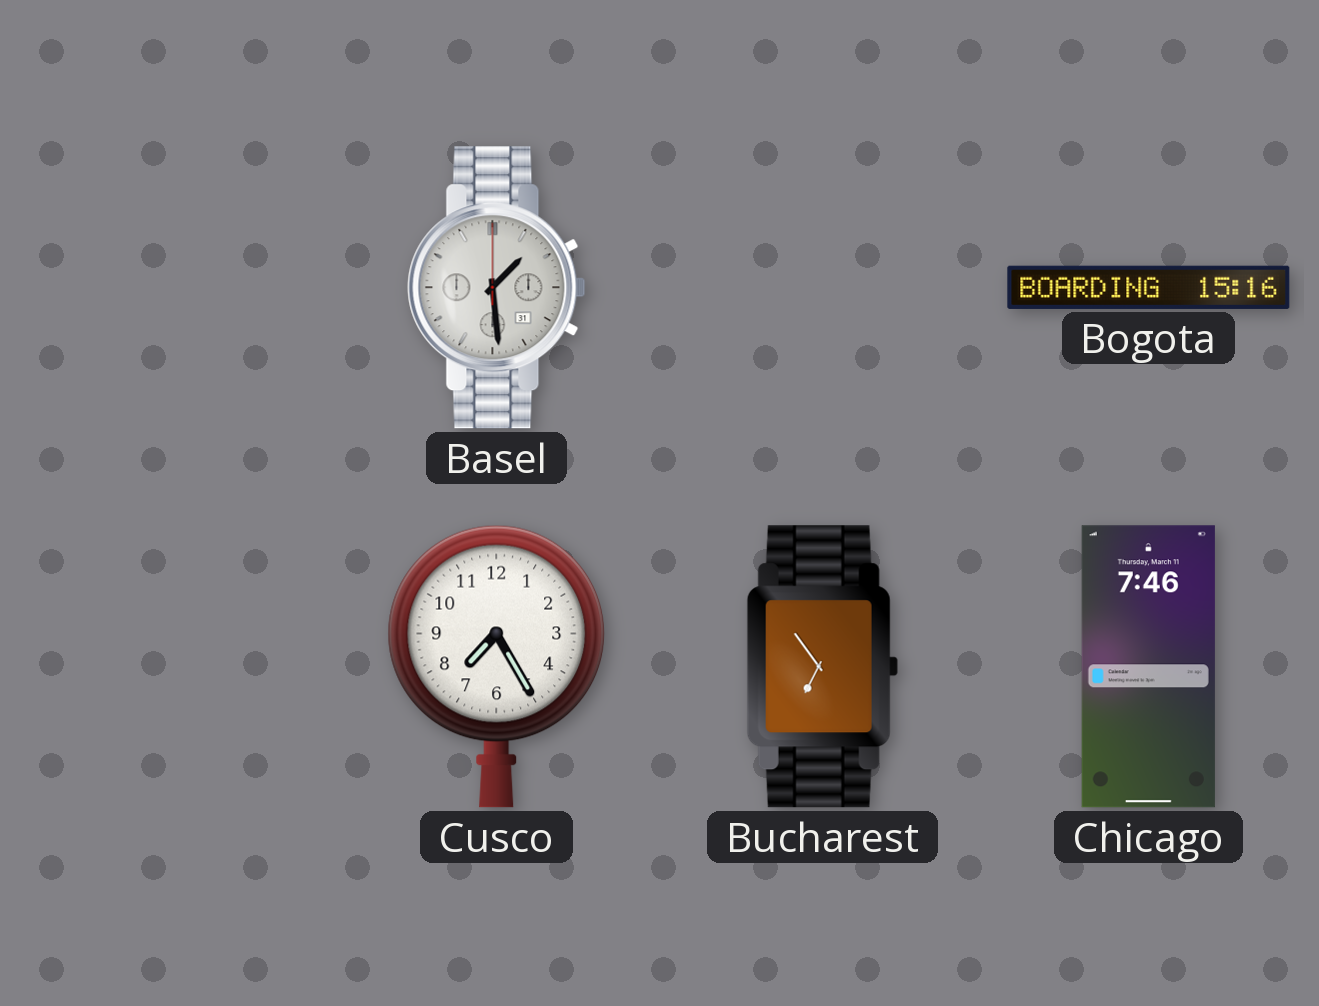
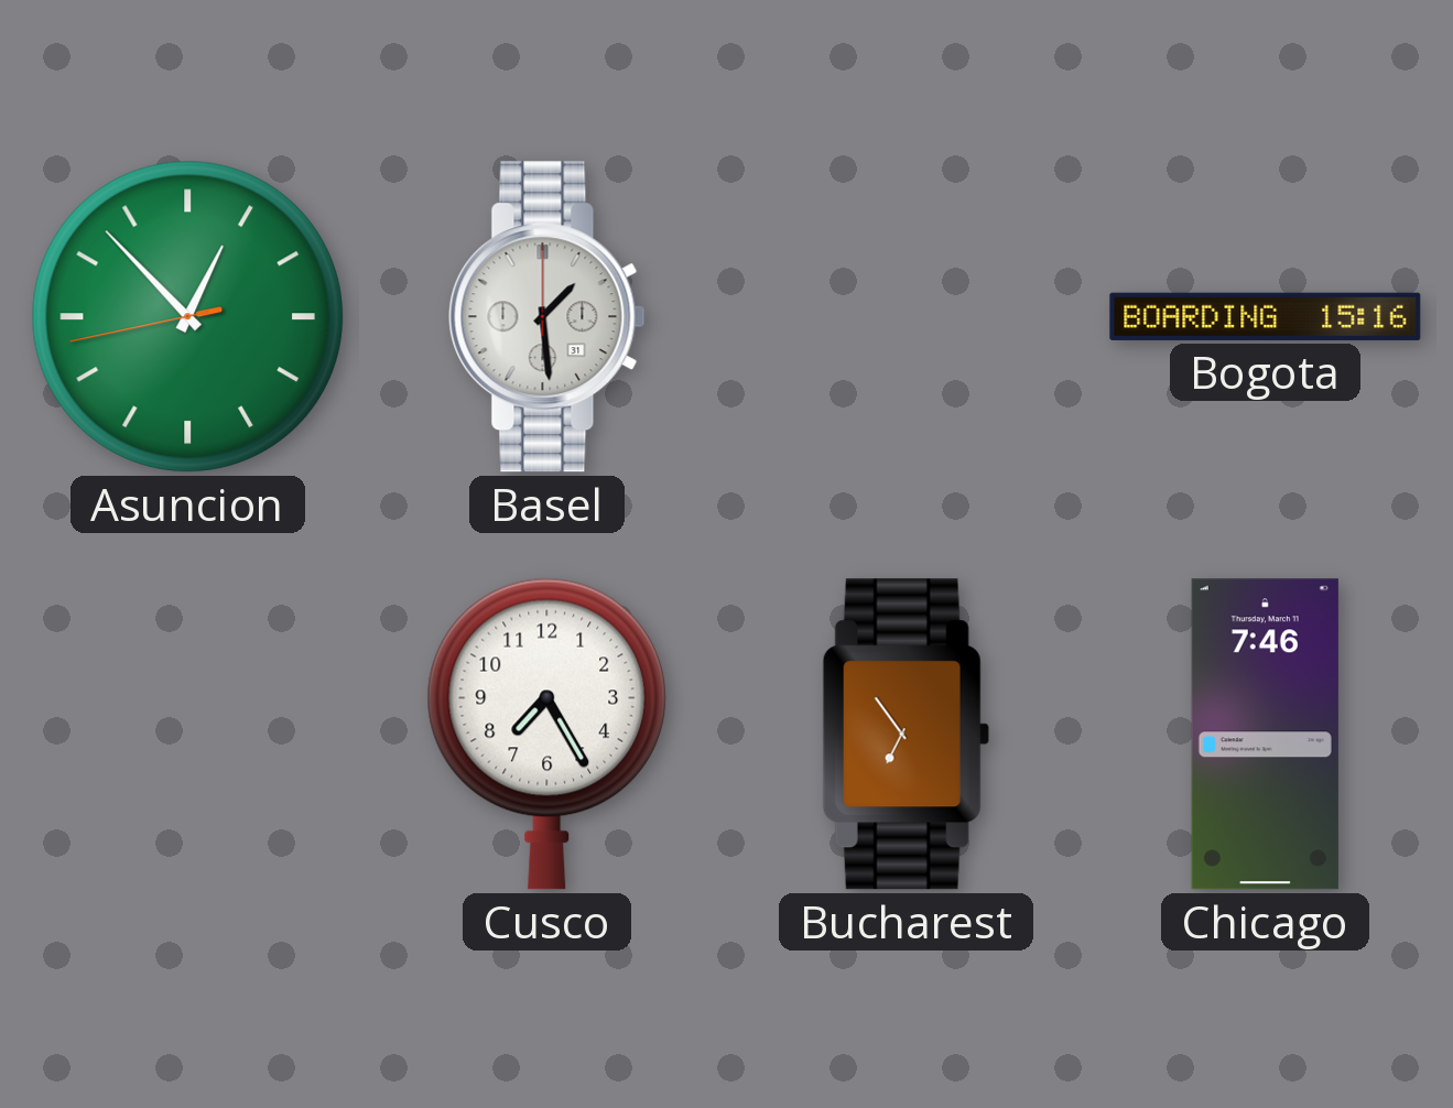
Asuncion: none -> 12:52 (187, 316)
